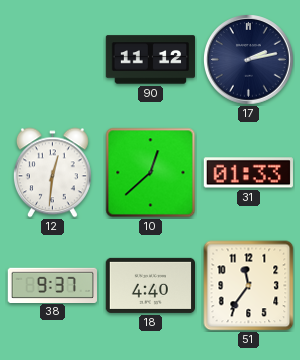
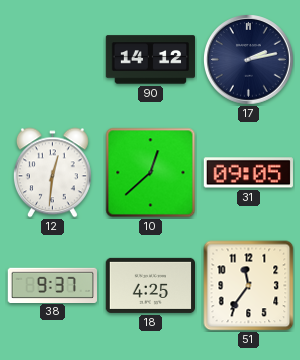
90: 11:12 -> 14:12 (151, 60)
31: 01:33 -> 09:05 (248, 173)
18: 4:40 -> 4:25 (150, 285)
